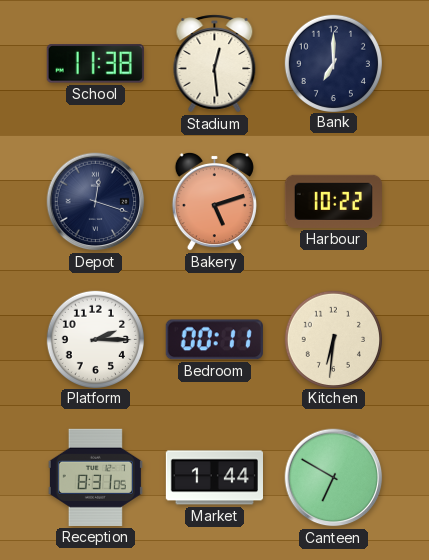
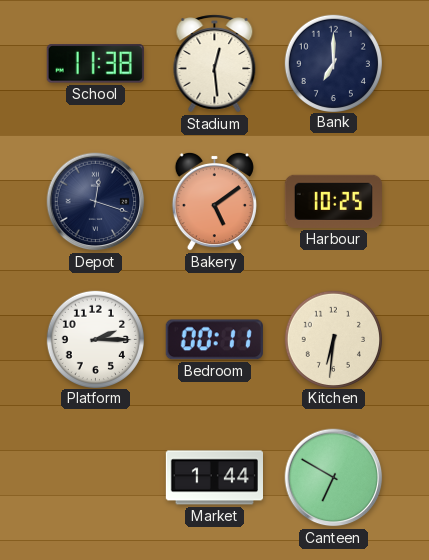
Bakery: 5:12 -> 5:09 (214, 201)
Harbour: 10:22 -> 10:25 (333, 201)
Reception: 8:31 -> none (95, 477)
